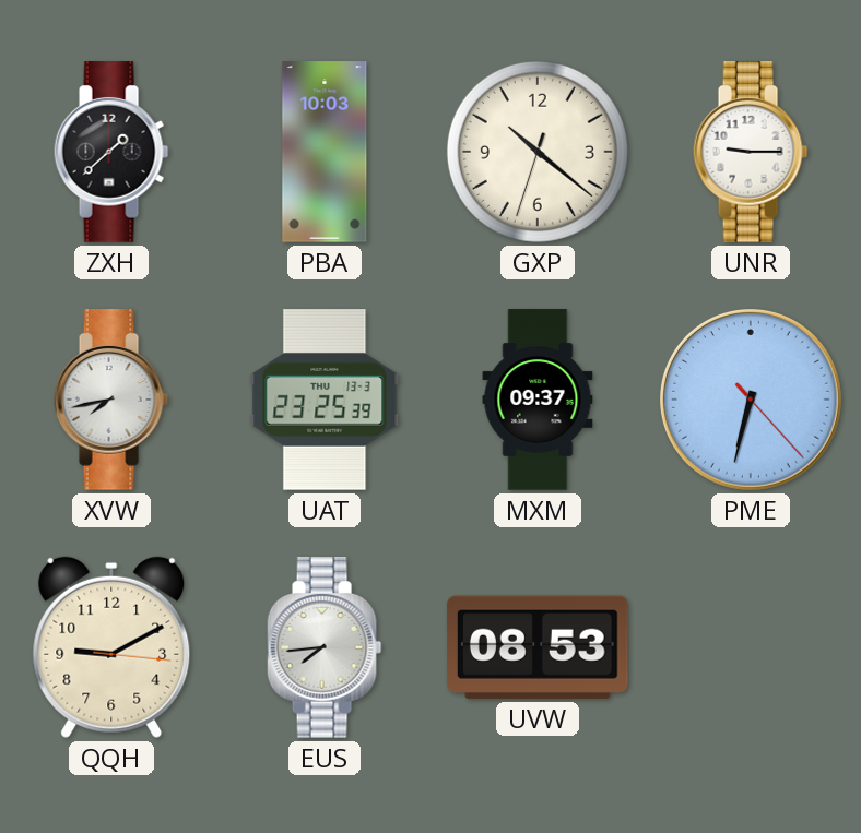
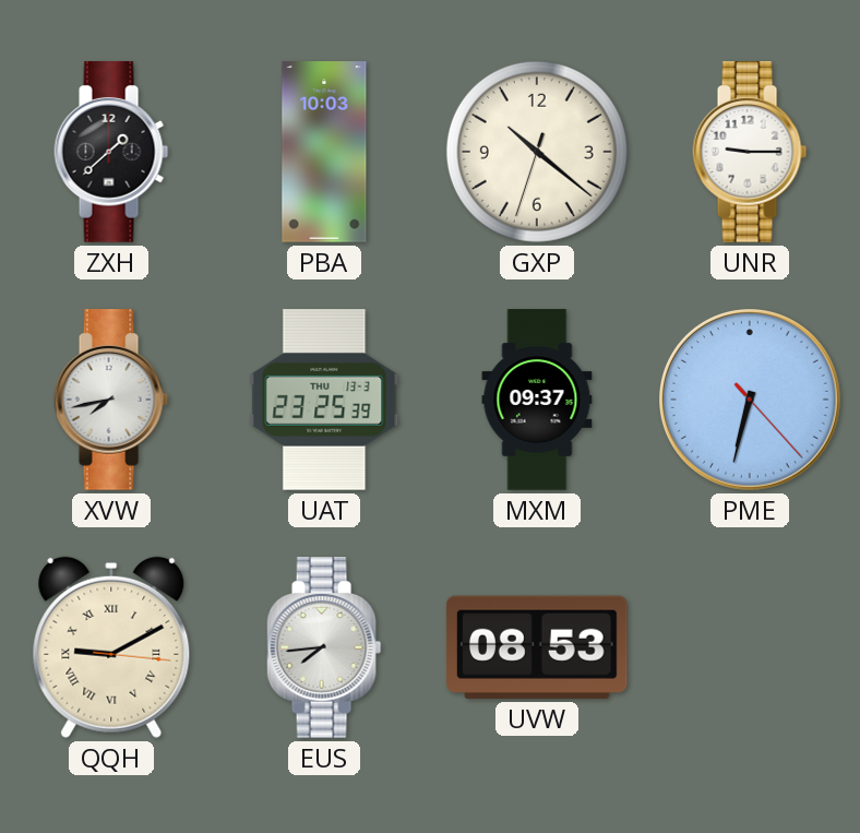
QQH numerals: Arabic -> Roman (111, 647)
